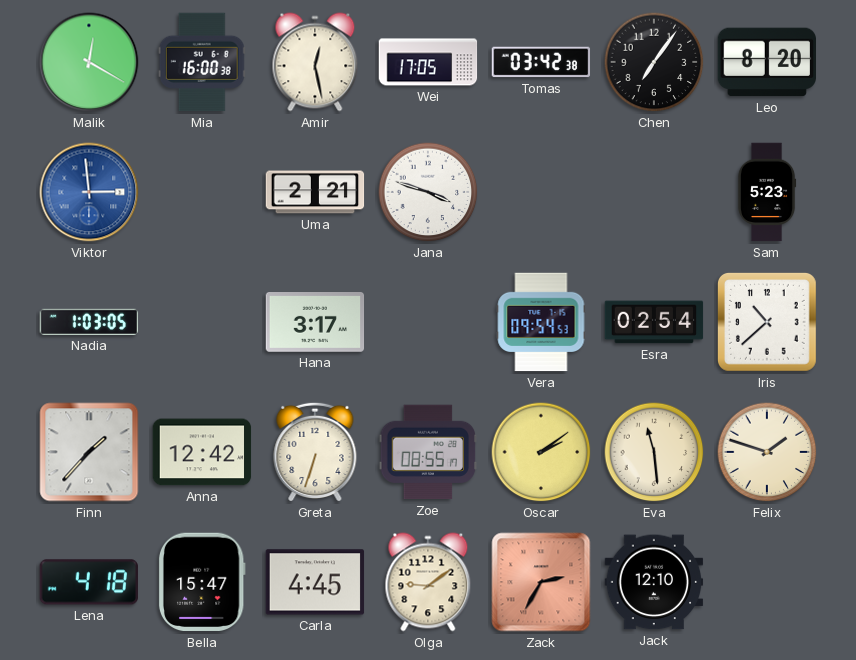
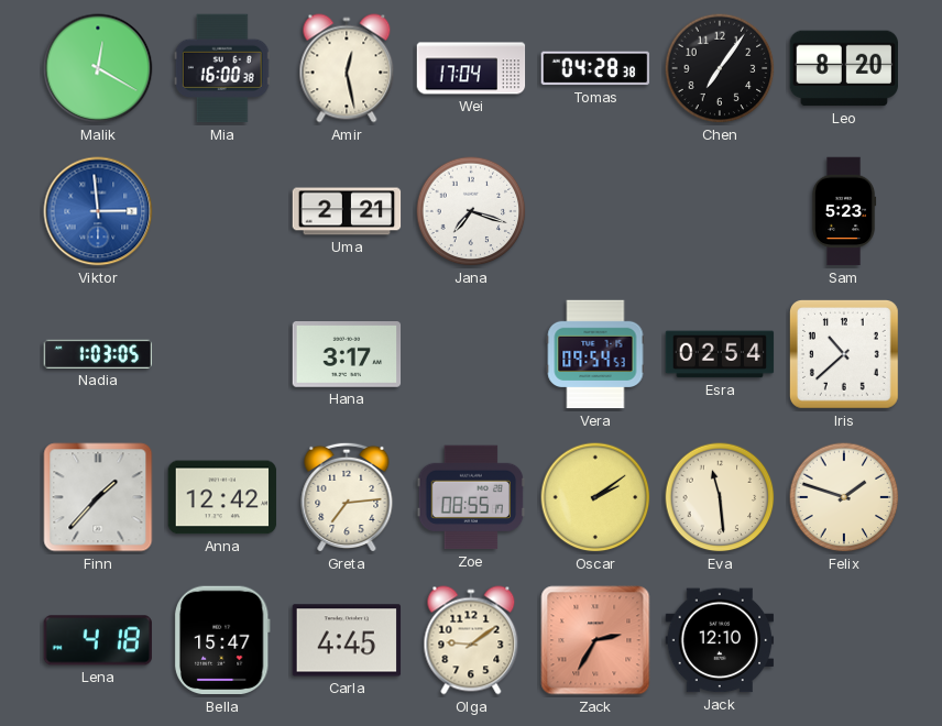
Wei: 17:05 -> 17:04 (471, 68)
Tomas: 03:42 -> 04:28 (595, 68)
Jana: 3:48 -> 7:18 (471, 211)
Greta: 6:33 -> 7:14 (347, 497)
